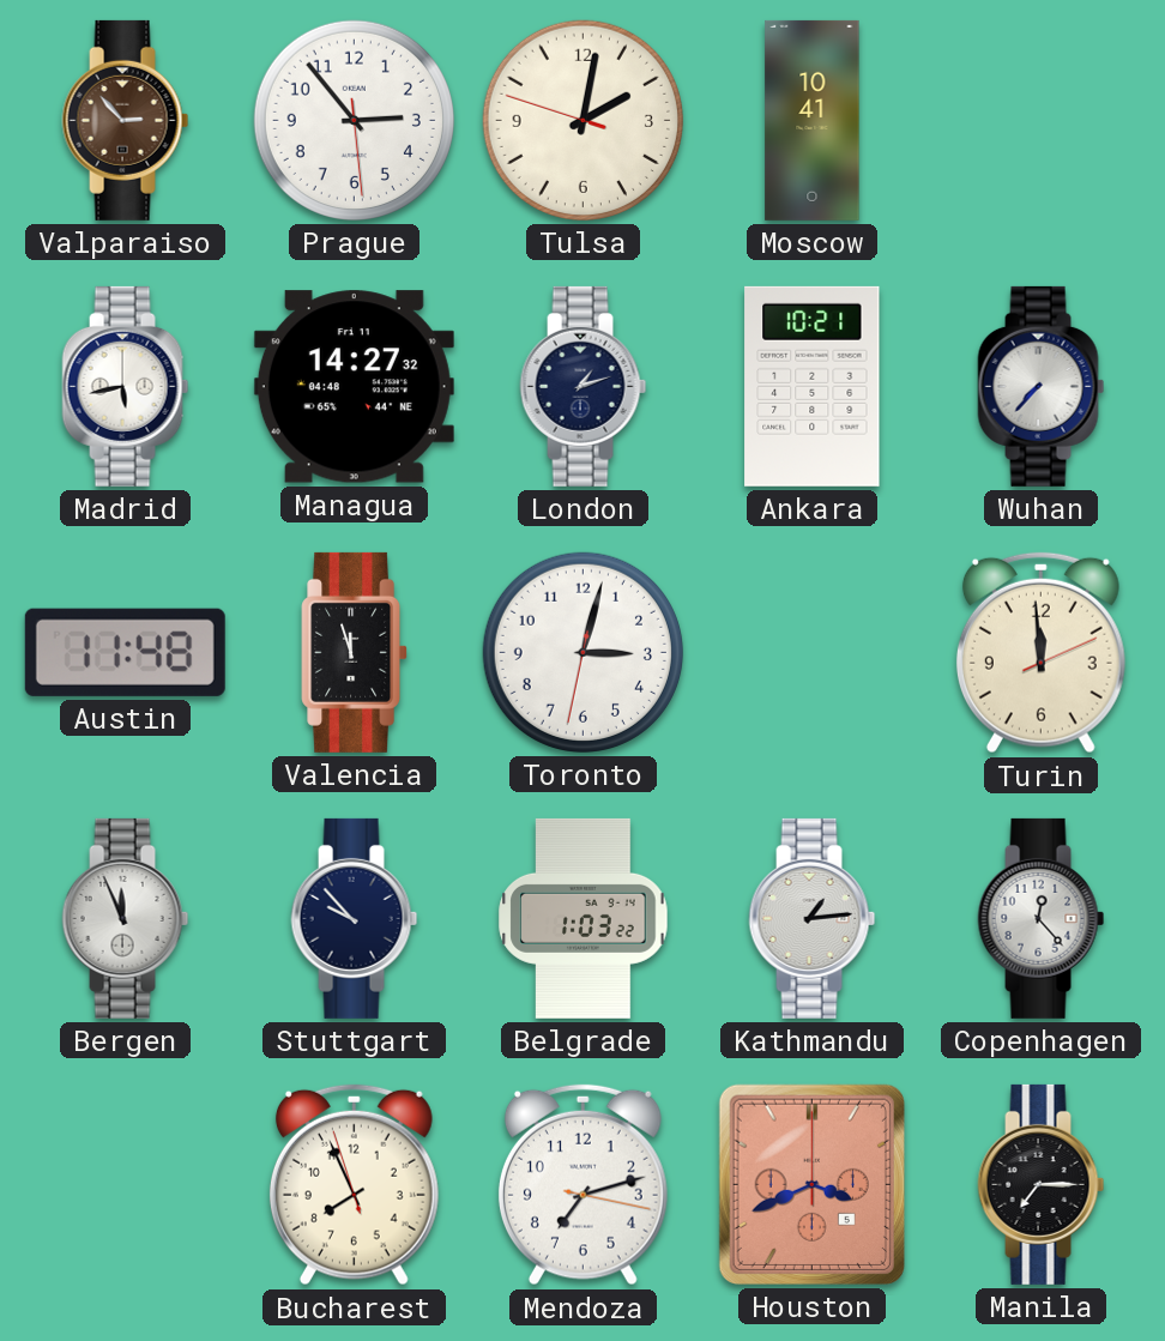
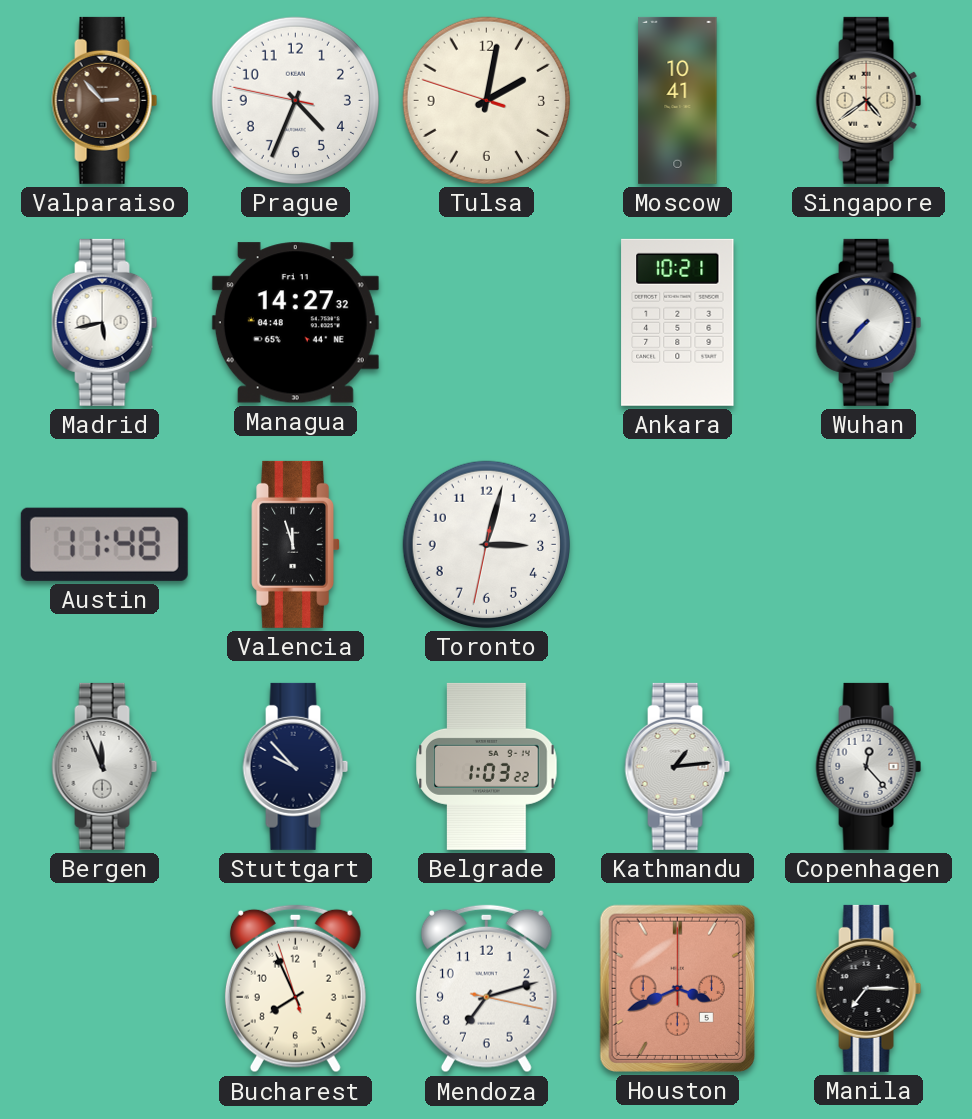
Prague: 2:53 -> 4:33 (295, 100)
Singapore: none -> 4:39 (869, 100)
London: 1:12 -> none (584, 386)
Turin: 11:59 -> none (1040, 653)
